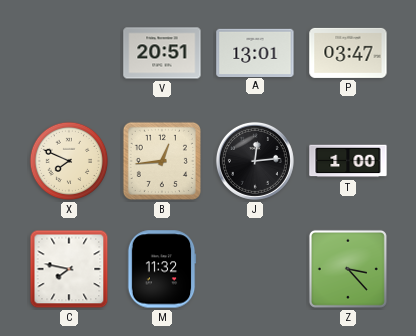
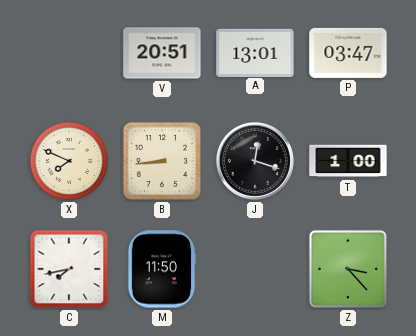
B: 12:44 -> 8:44 (162, 161)
J: 12:14 -> 12:18 (255, 161)
C: 7:47 -> 7:43 (69, 269)
M: 11:32 -> 11:50 (162, 269)
